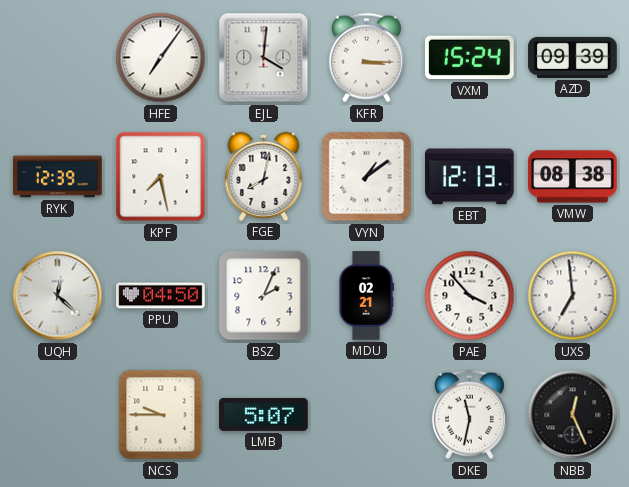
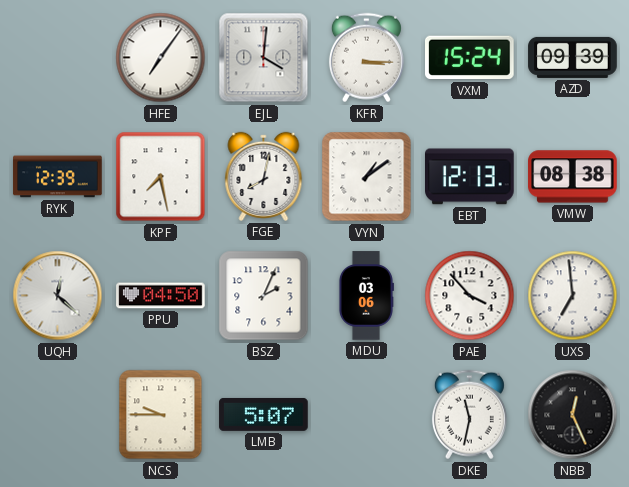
MDU: 02:21 -> 03:06 (366, 296)
